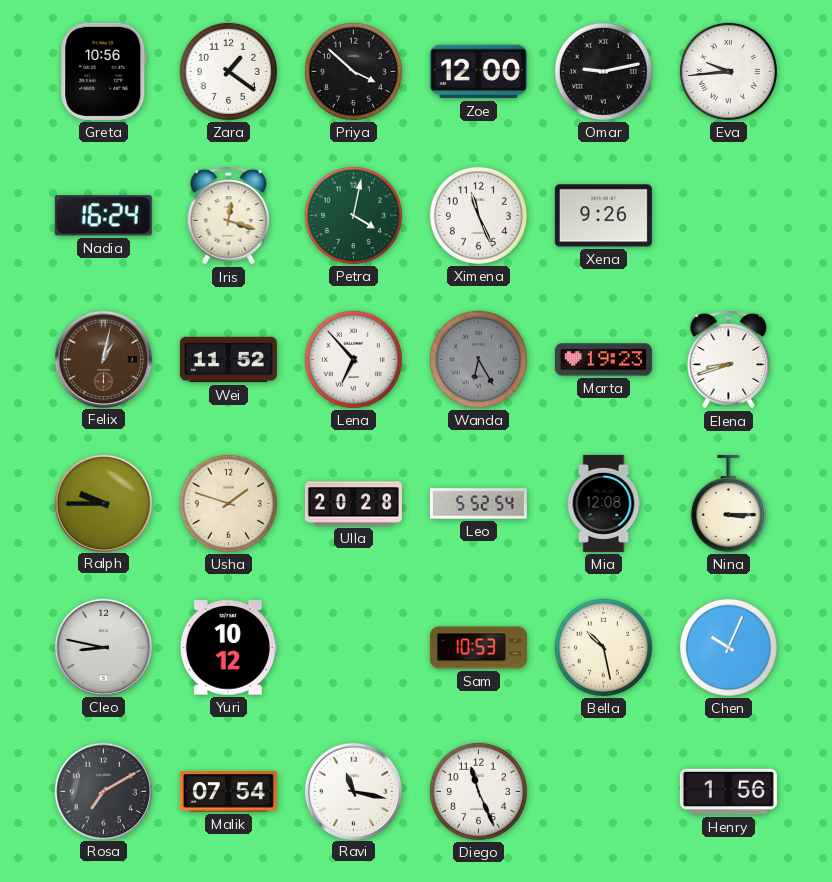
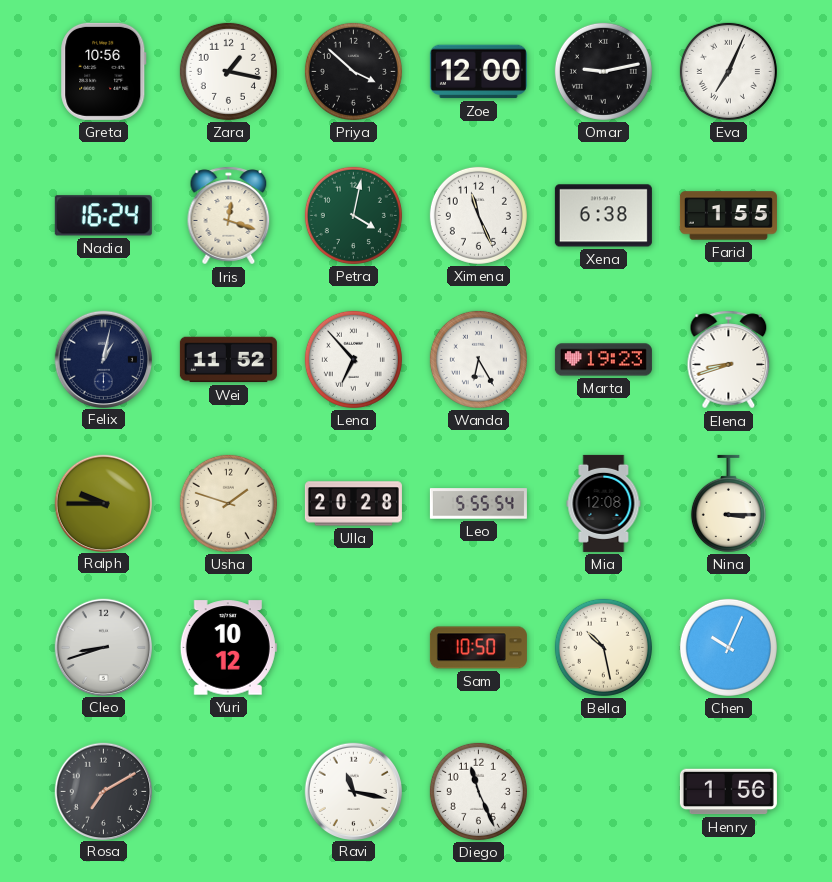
Zara: 1:21 -> 1:17 (228, 71)
Eva: 9:44 -> 7:04 (728, 71)
Xena: 9:26 -> 6:38 (603, 216)
Farid: none -> 1:55 (728, 216)
Felix dial: brown -> navy (103, 359)
Wanda dial: grey -> white (478, 359)
Leo: 5:52 -> 5:55 (478, 504)
Cleo: 8:47 -> 8:42 (103, 647)
Sam: 10:53 -> 10:50 (478, 648)
Malik: 07:54 -> none (228, 792)
